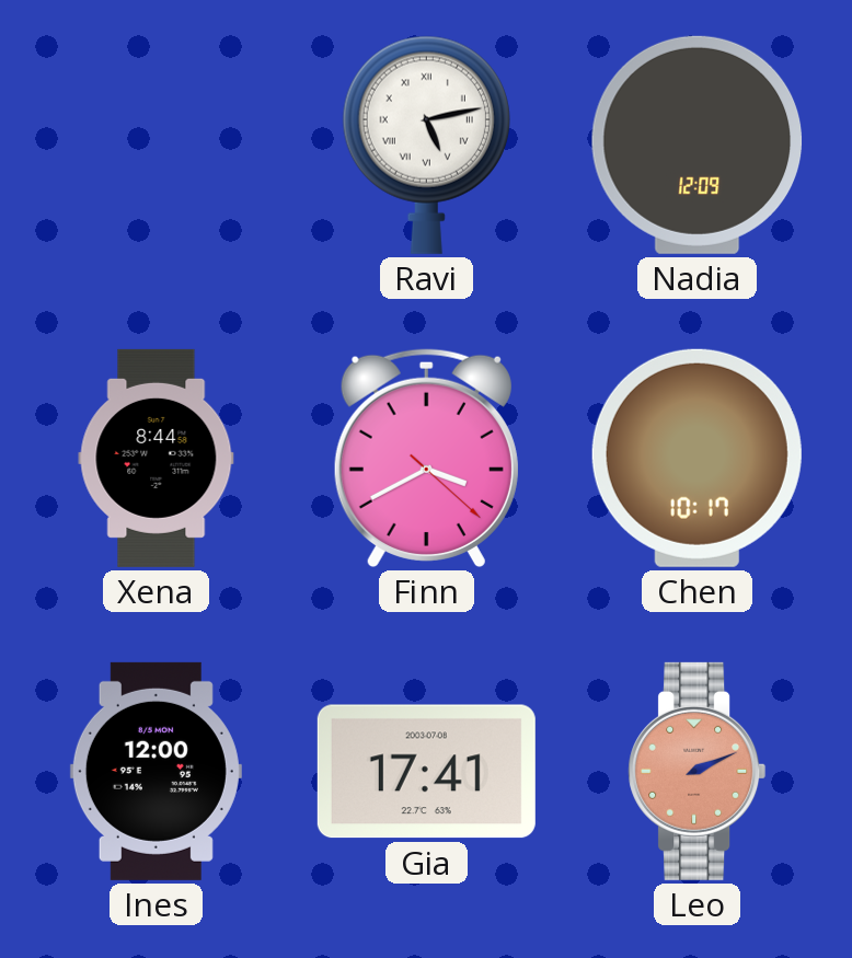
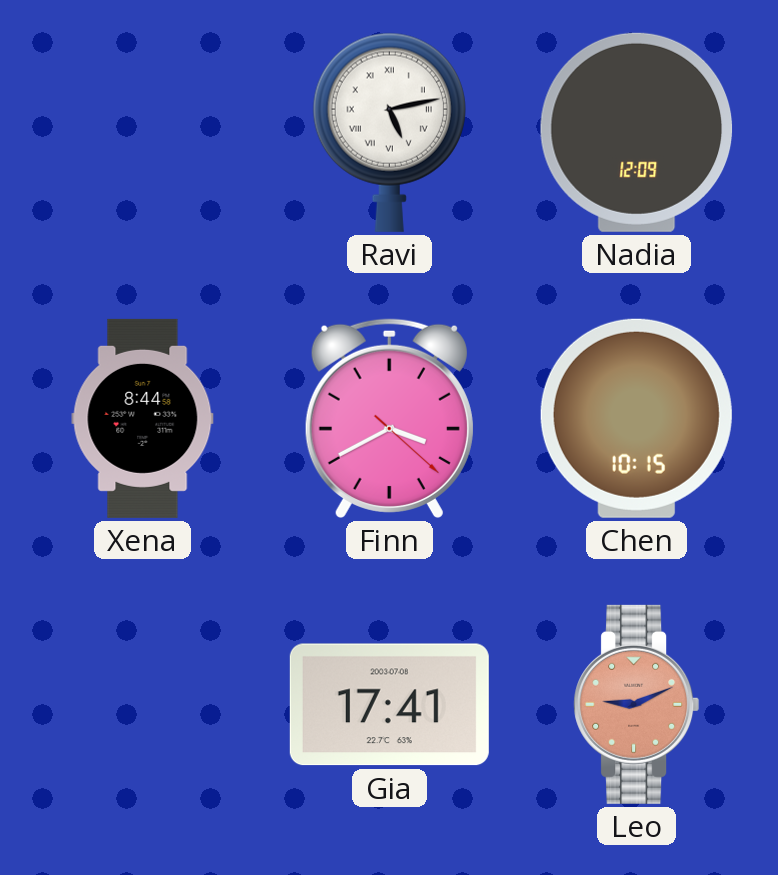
Chen: 10:17 -> 10:15 (636, 418)
Ines: 12:00 -> none (156, 771)
Leo: 2:11 -> 9:11 (637, 704)
